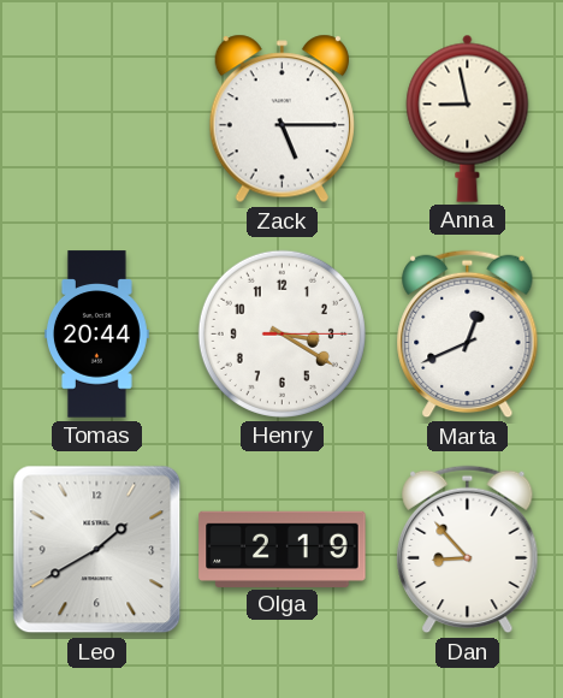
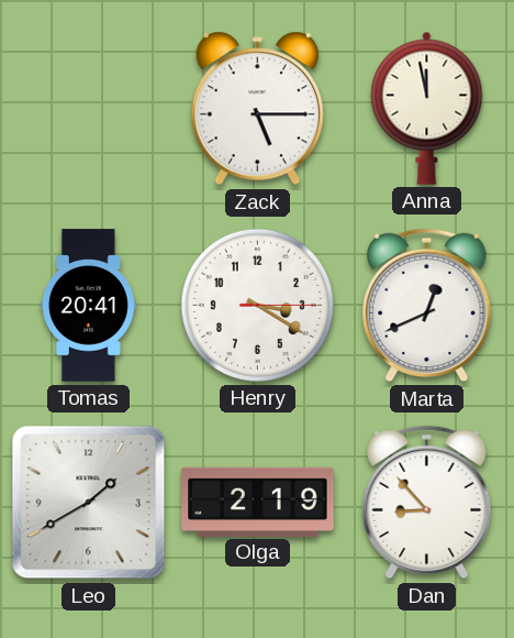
Anna: 8:58 -> 11:58 (427, 108)
Tomas: 20:44 -> 20:41 (88, 306)
